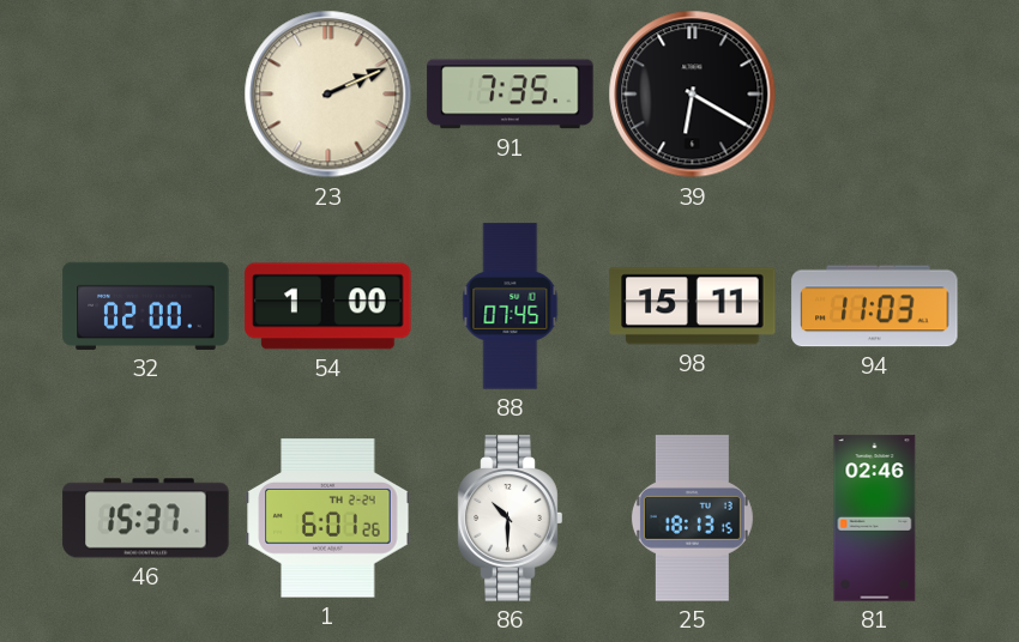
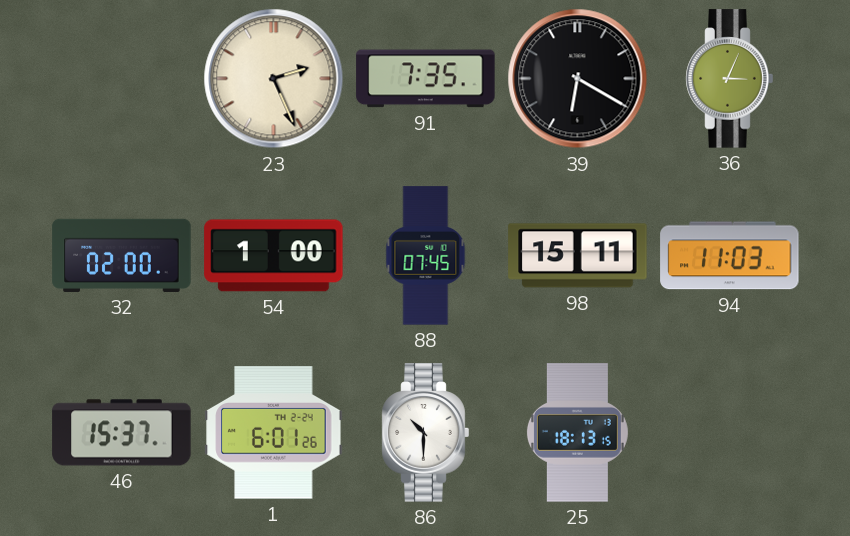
23: 2:11 -> 2:26 (274, 79)
36: none -> 3:04 (730, 79)
81: 02:46 -> none (875, 519)
